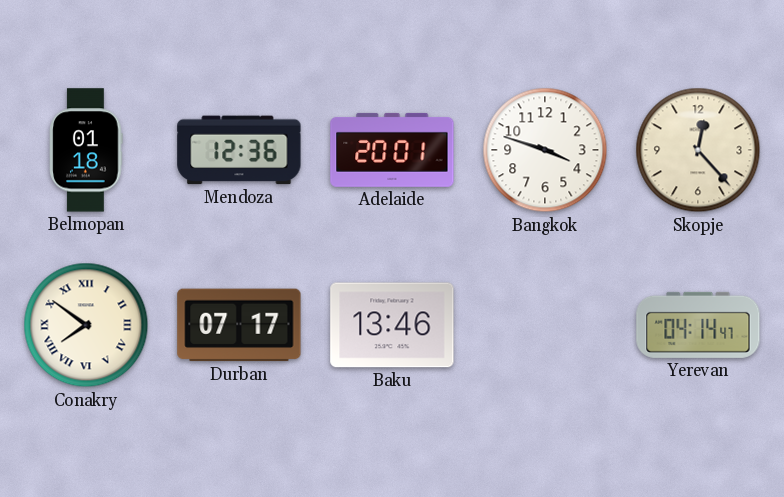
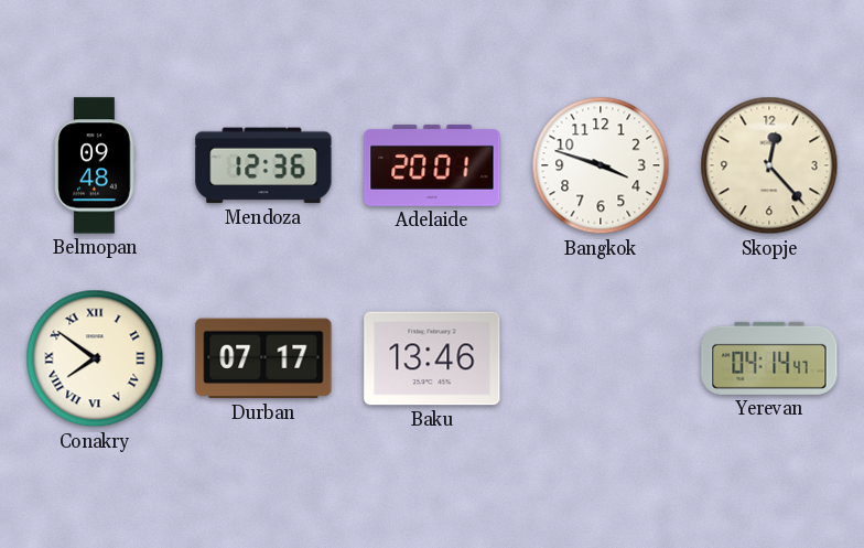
Belmopan: 01:18 -> 09:48 (95, 165)
